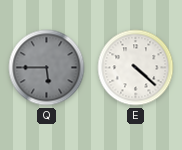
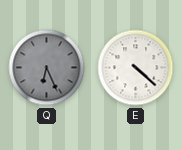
Q: 5:45 -> 6:26 (47, 68)
